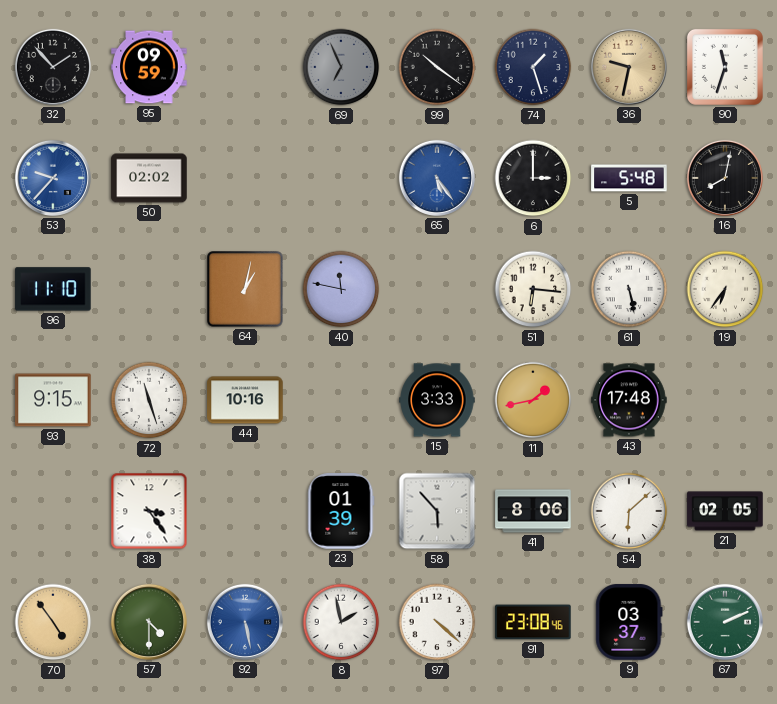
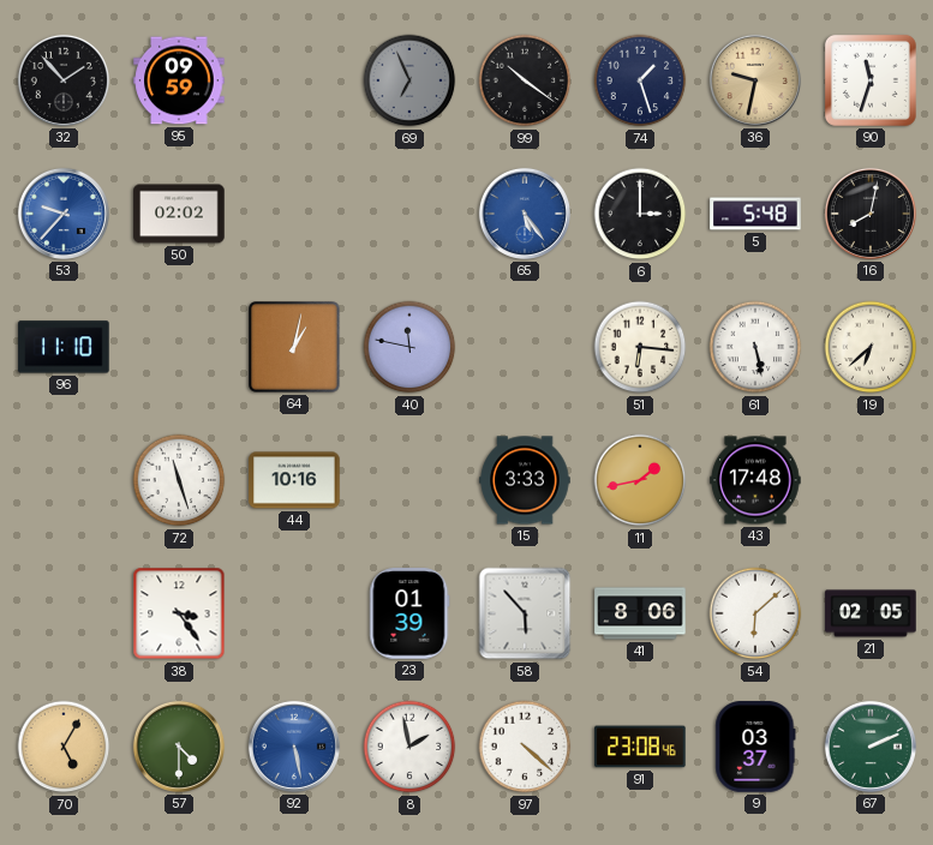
19: 6:36 -> 6:38 (871, 347)
93: 9:15 -> none (53, 400)
70: 4:54 -> 5:05 (64, 747)
